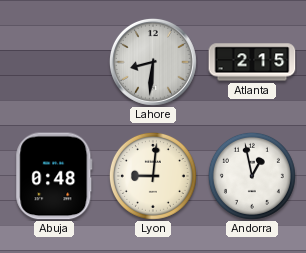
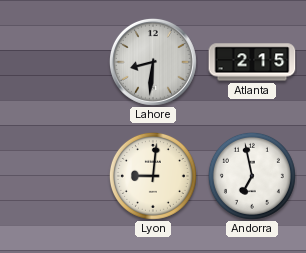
Abuja: 0:48 -> none (54, 176)
Andorra: 12:58 -> 6:58 (252, 176)
